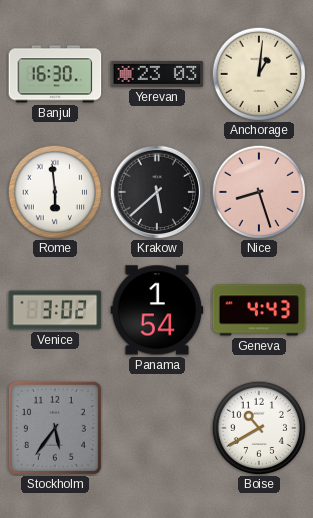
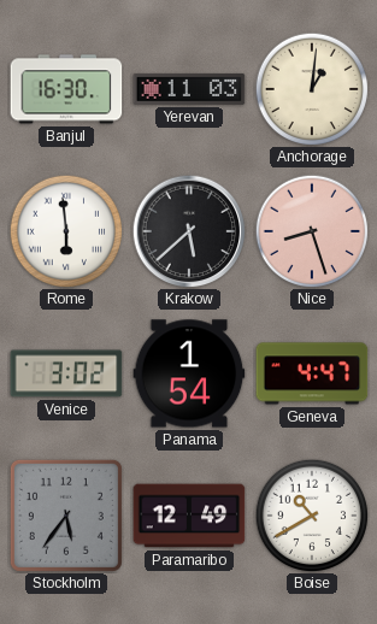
Yerevan: 23:03 -> 11:03 (189, 89)
Geneva: 4:43 -> 4:47 (312, 373)
Paramaribo: none -> 12:49 (189, 516)
